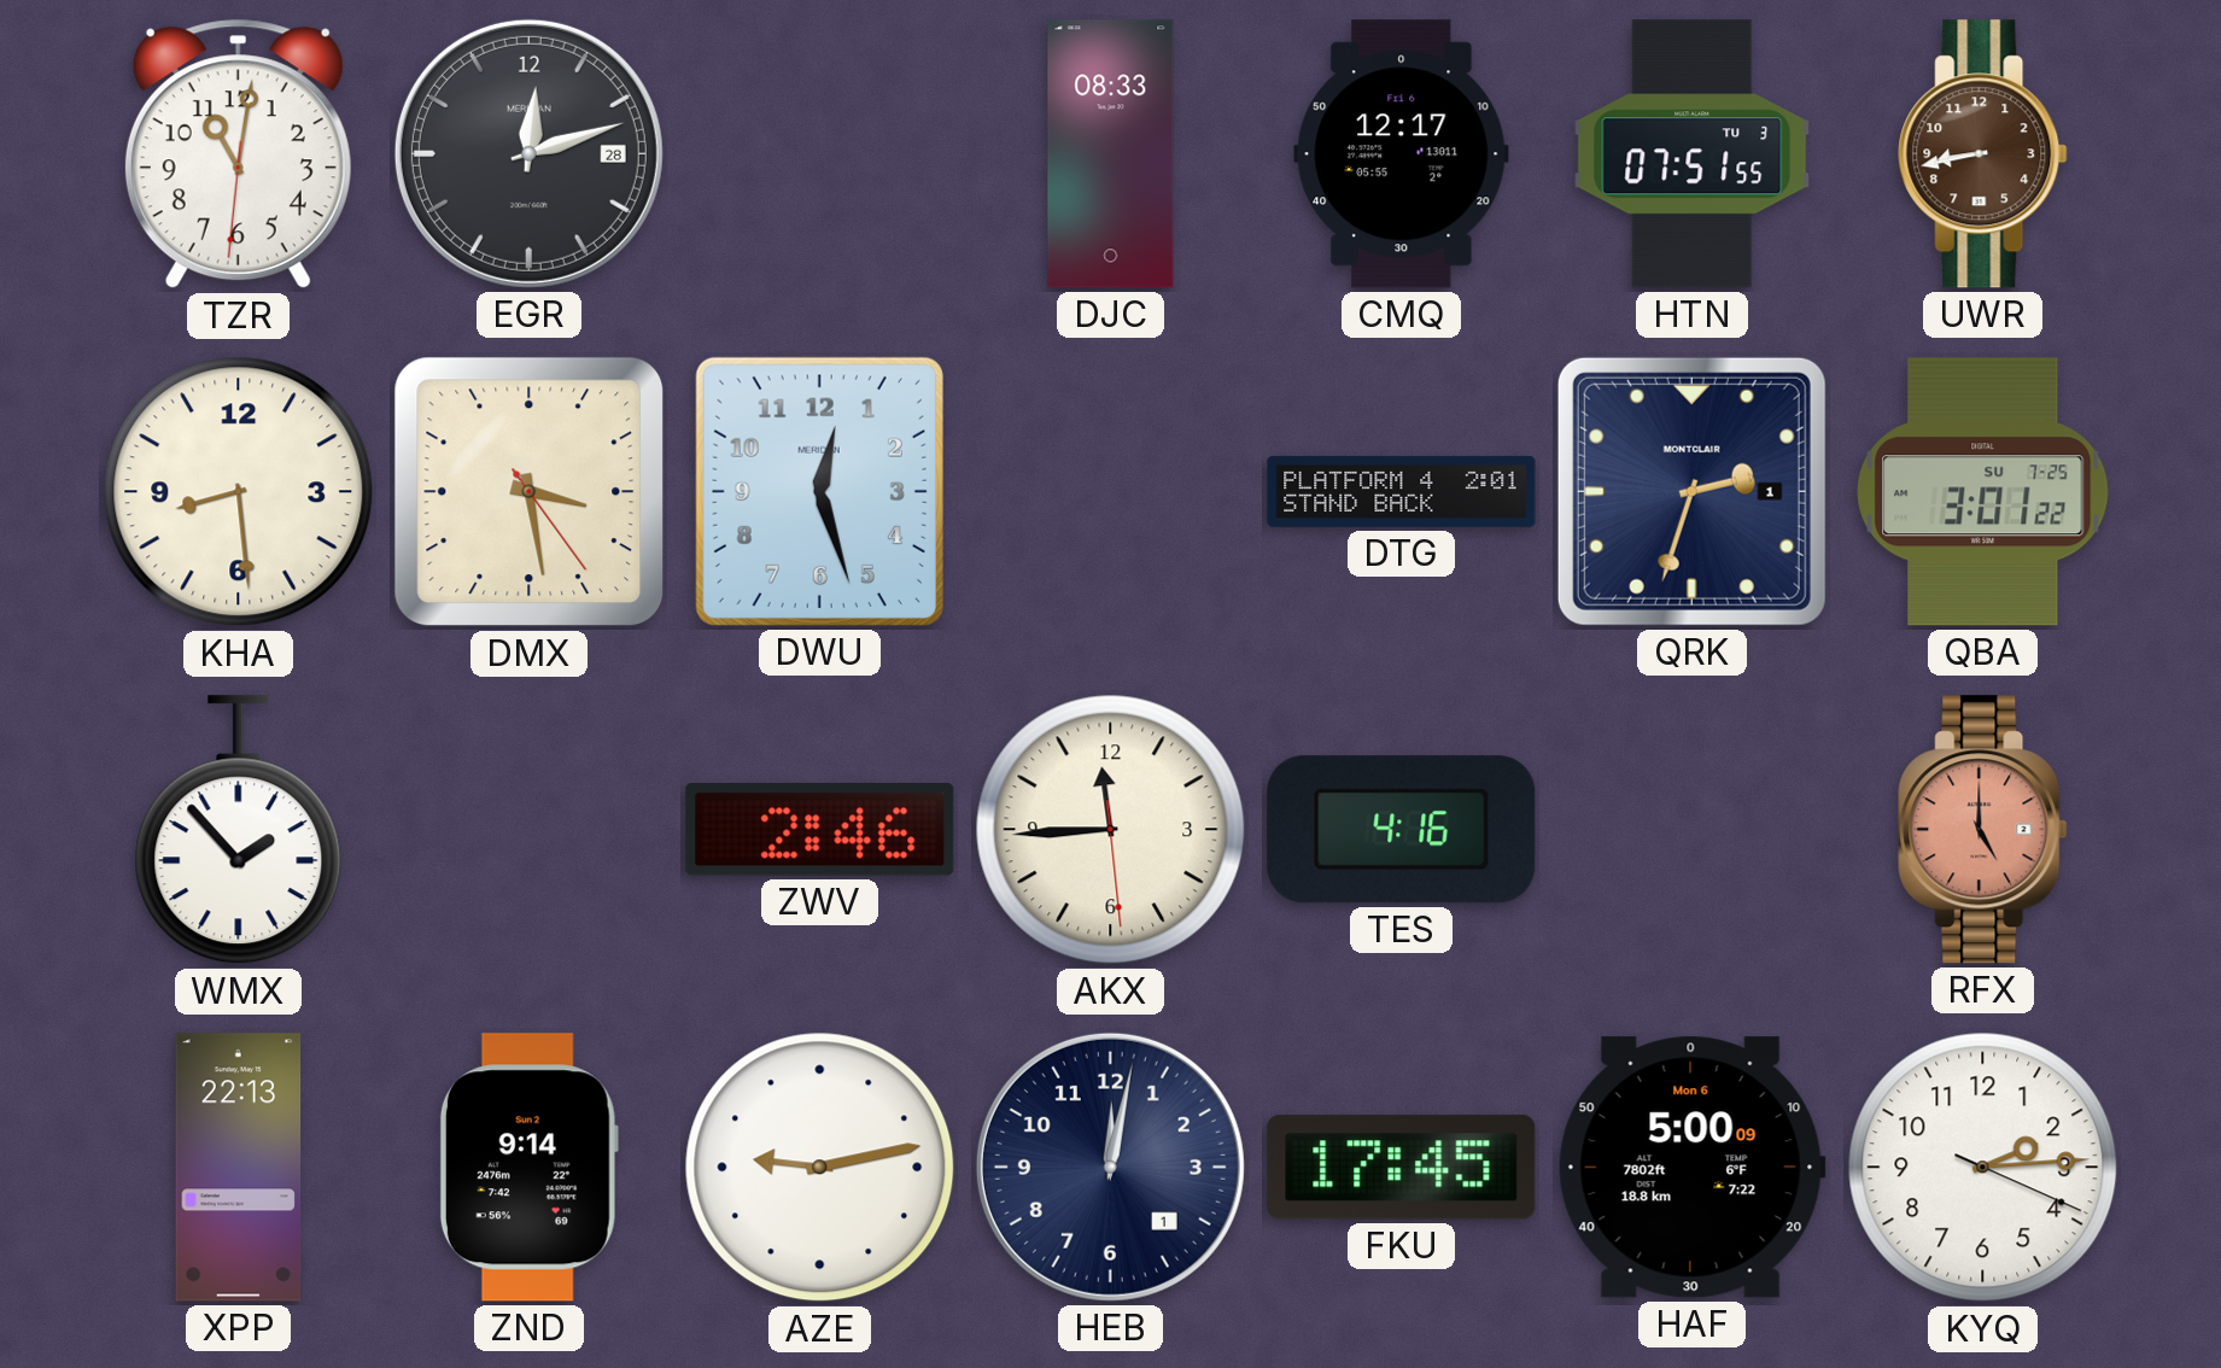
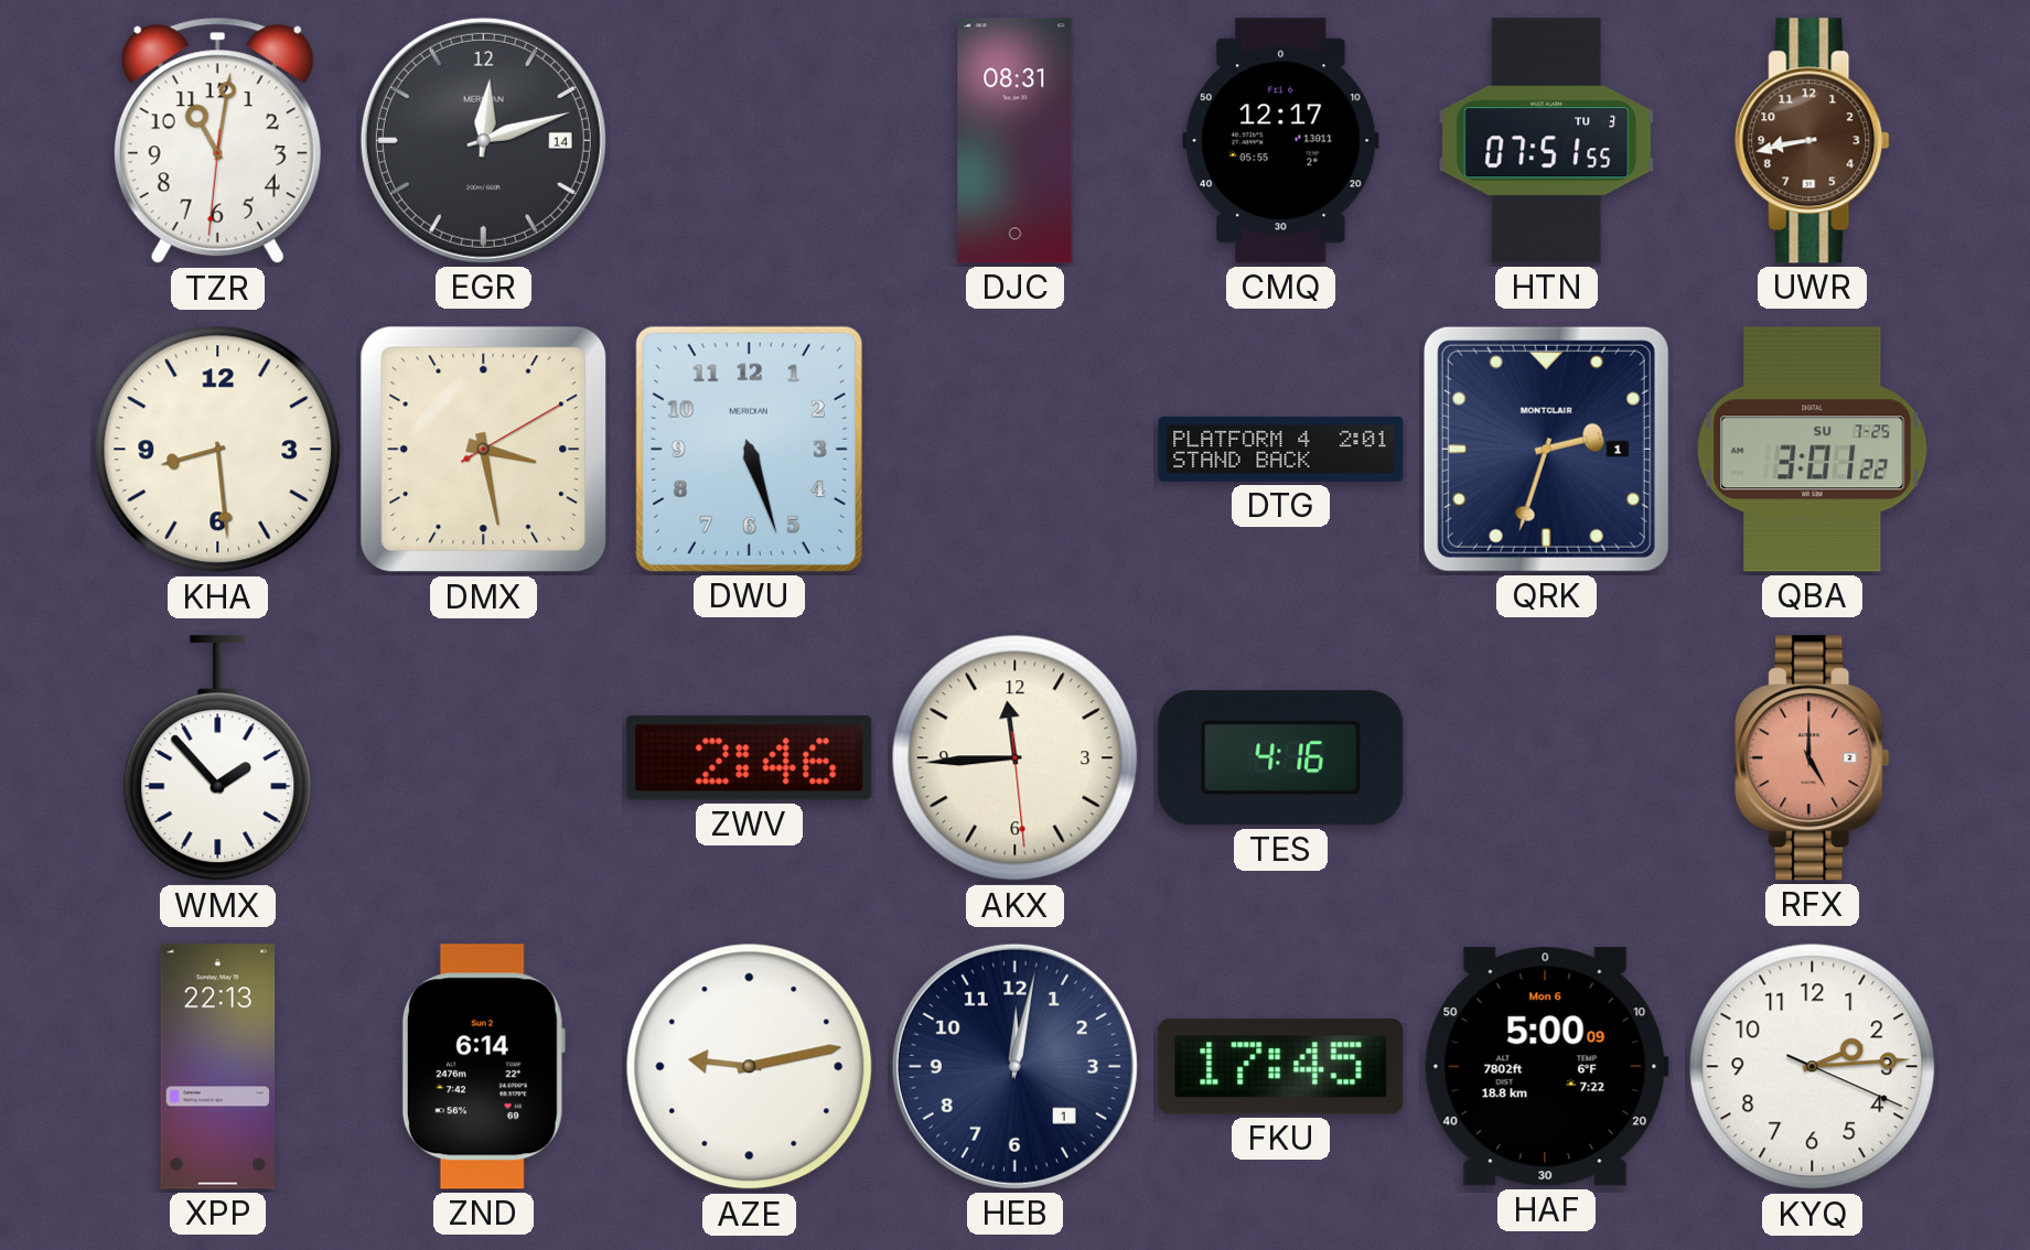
EGR date: 28 -> 14 (483, 140)
DJC: 08:33 -> 08:31 (1016, 141)
DMX: 3:28:24 -> 3:28:10 (484, 450)
DWU: 12:27 -> 5:27 (749, 449)
ZND: 9:14 -> 6:14 (483, 1067)
